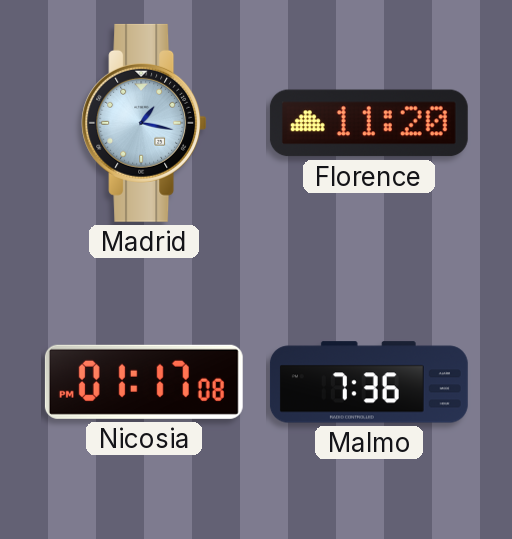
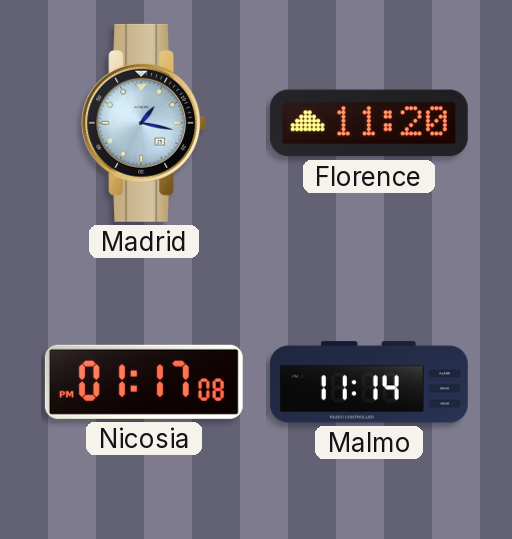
Malmo: 7:36 -> 11:14 (369, 382)
